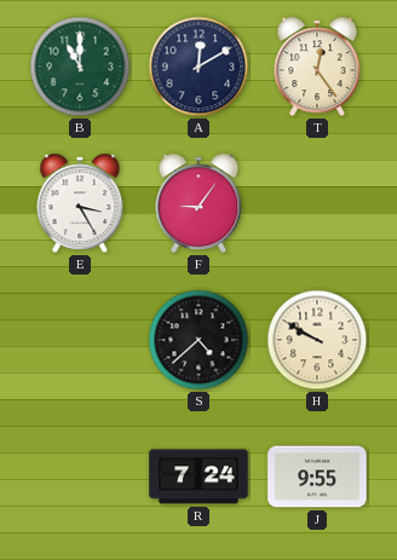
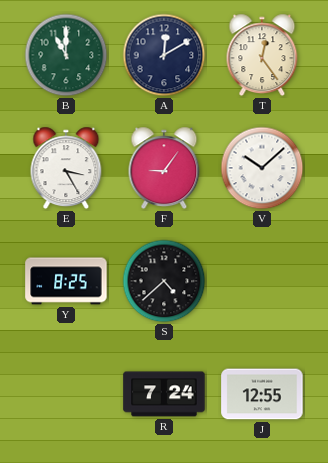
V: none -> 10:08 (262, 168)
Y: none -> 8:25 (66, 281)
H: 9:50 -> none (317, 340)
J: 9:55 -> 12:55 (262, 394)
